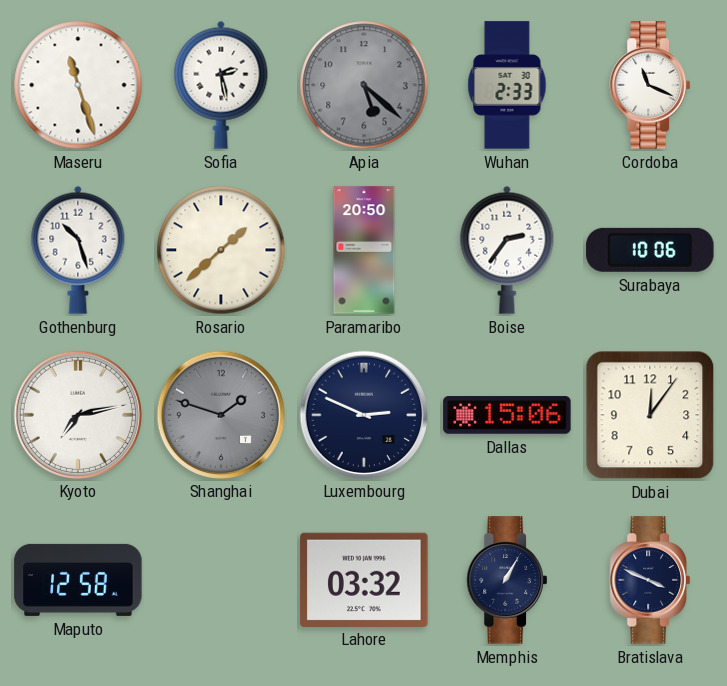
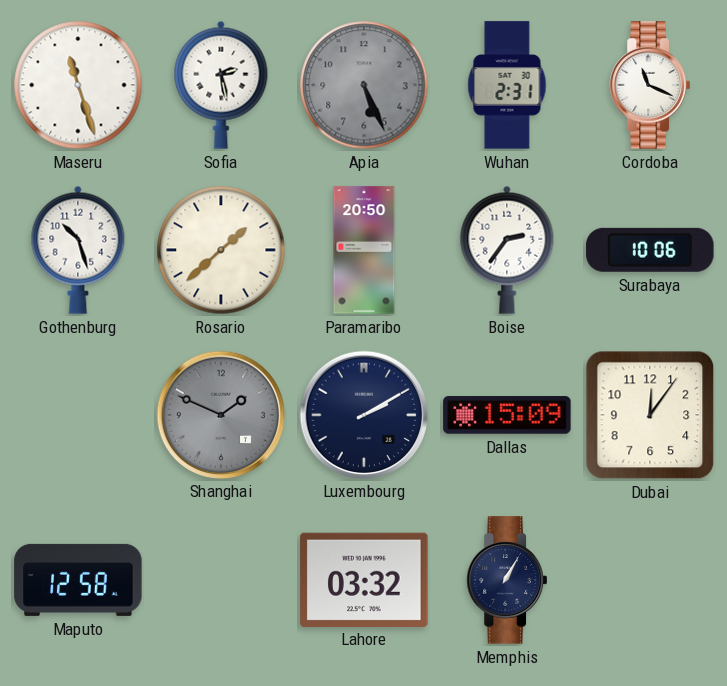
Apia: 5:22 -> 5:26 (364, 85)
Wuhan: 2:33 -> 2:31 (507, 85)
Kyoto: 7:13 -> none (77, 414)
Shanghai: 1:48 -> 1:49 (220, 414)
Luxembourg: 2:49 -> 2:10 (363, 414)
Dallas: 15:06 -> 15:09 (507, 415)
Bratislava: 3:49 -> none (650, 580)
